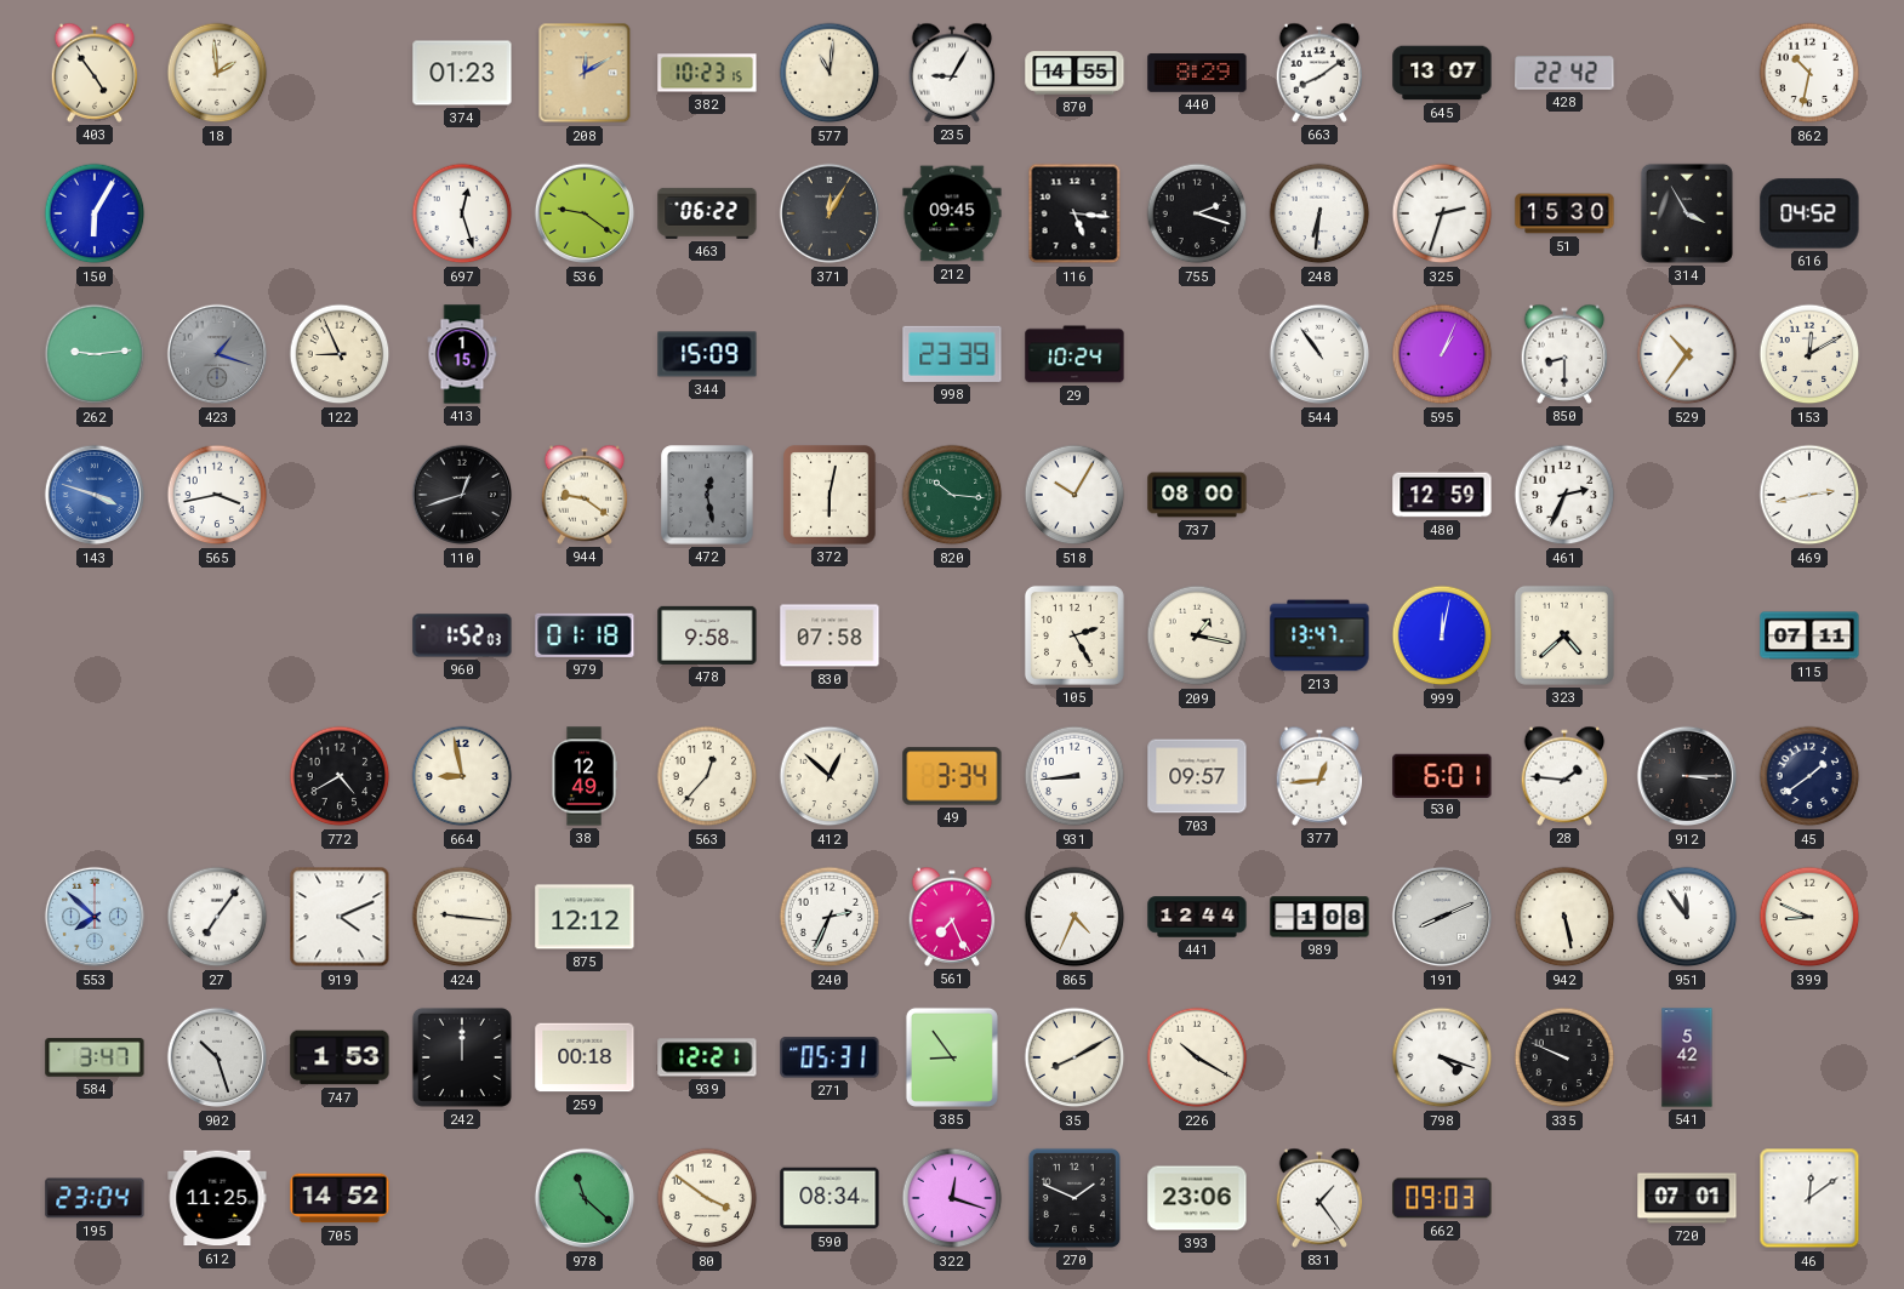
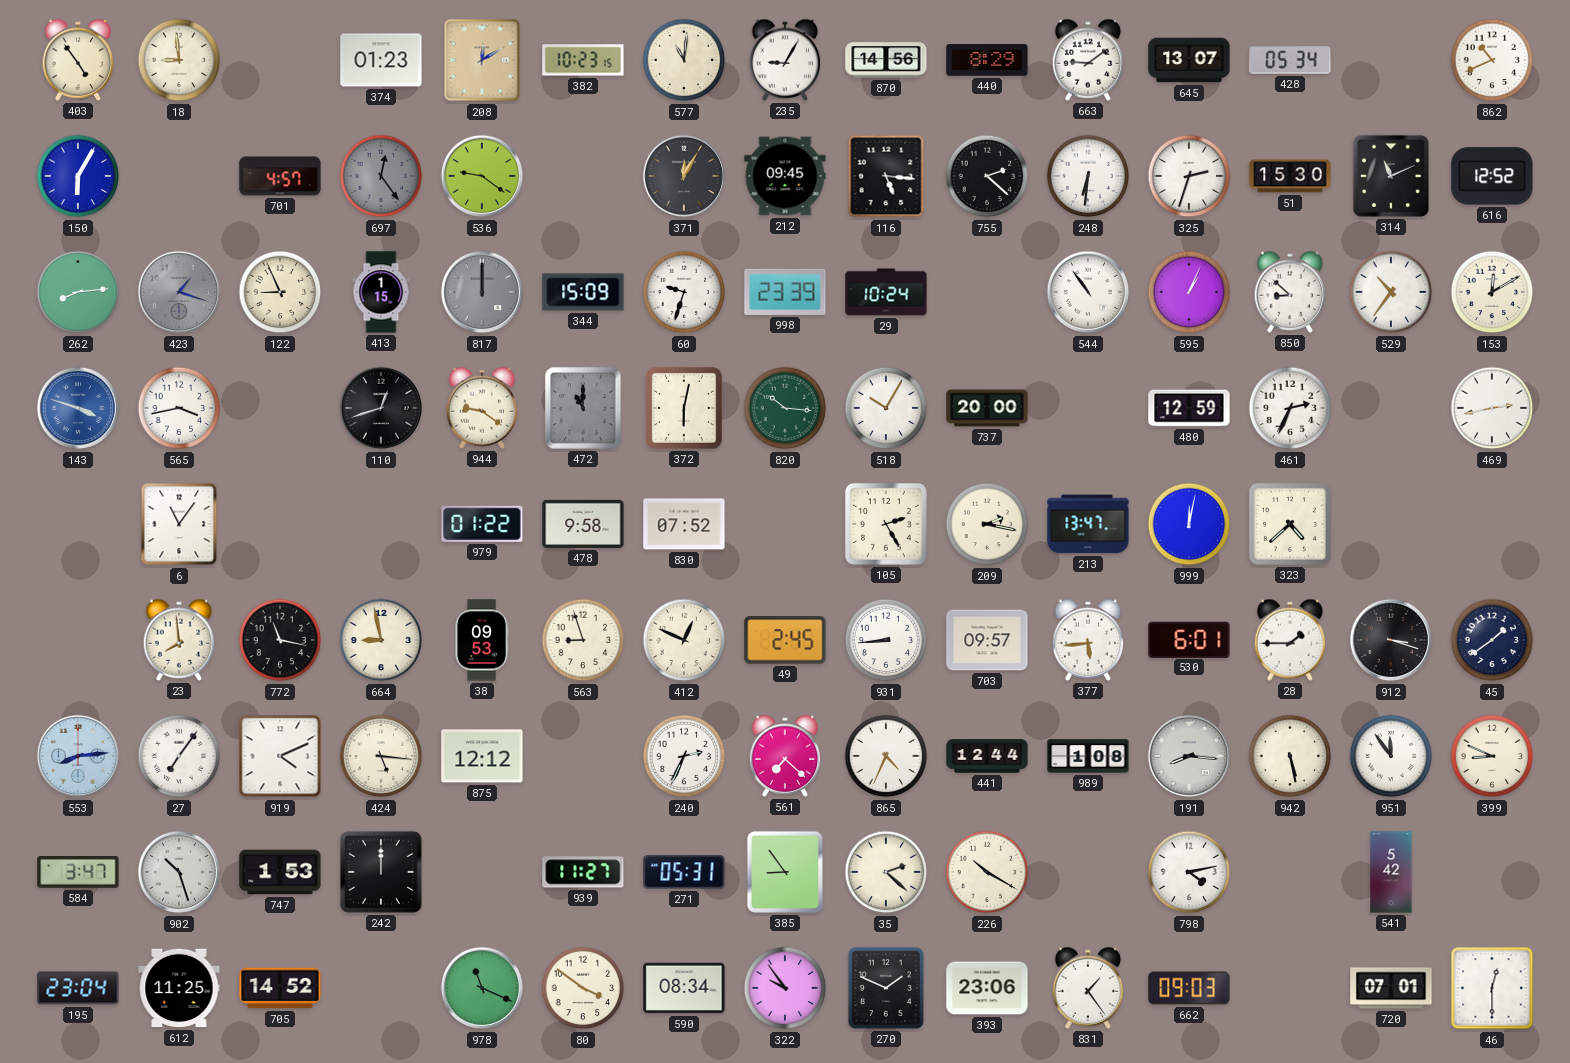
18: 1:59 -> 8:59 (179, 60)
870: 14:55 -> 14:56 (886, 60)
663: 8:09 -> 9:09 (1088, 60)
428: 22:42 -> 05:34 (1290, 60)
862: 10:32 -> 10:41 (1492, 60)
701: none -> 4:57 (280, 176)
697: 12:27 -> 12:24 (381, 176)
697 dial: white -> grey (381, 176)
463: 06:22 -> none (707, 213)
755: 2:18 -> 2:22 (987, 176)
314: 3:55 -> 11:11 (1391, 176)
616: 04:52 -> 12:52 (1492, 176)
262: 9:14 -> 8:14 (78, 292)
817: none -> 12:00 (482, 292)
60: none -> 9:33 (684, 292)
850: 8:30 -> 8:52 (1290, 292)
472: 12:28 -> 11:00 (583, 408)
737: 08:00 -> 20:00 (987, 408)
6: none -> 11:06 (179, 524)
960: 1:52 -> none (462, 635)
979: 01:18 -> 01:22 (482, 524)
830: 07:58 -> 07:52 (684, 524)
209: 1:17 -> 2:17 (987, 524)
115: 07:11 -> none (1809, 635)
23: none -> 7:59 (179, 640)
772: 4:40 -> 11:17 (280, 640)
38: 12:49 -> 09:53 (482, 640)
563: 12:37 -> 8:57 (583, 640)
412: 12:52 -> 12:49 (684, 640)
49: 3:34 -> 2:45 (785, 640)
377: 12:44 -> 5:44 (1088, 640)
28: 1:46 -> 1:45 (1290, 640)
912: 3:15 -> 3:18 (1391, 640)
553: 7:52 -> 8:14 (78, 756)
424: 9:16 -> 5:16 (381, 756)
561: 7:26 -> 7:22 (785, 756)
191: 8:11 -> 8:16 (1189, 756)
259: 00:18 -> none (585, 1057)
939: 12:21 -> 11:27 (583, 872)
35: 8:10 -> 2:22 (886, 872)
798: 4:18 -> 4:13 (1189, 872)
335: 9:49 -> none (1564, 1057)
978: 11:22 -> 11:19 (482, 988)
322: 12:18 -> 9:54 (785, 988)
46: 12:09 -> 12:30 (1492, 988)
